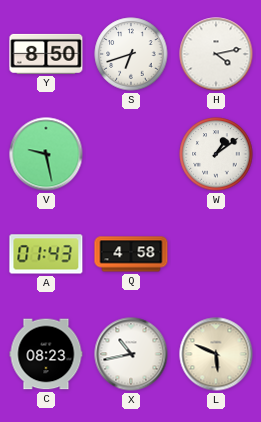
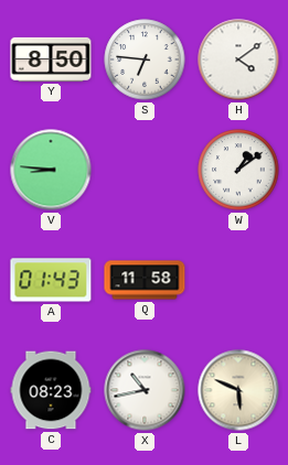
S: 6:42 -> 6:46 (145, 60)
H: 4:13 -> 4:09 (238, 60)
V: 9:28 -> 8:46 (51, 170)
Q: 4:58 -> 11:58 (145, 280)
